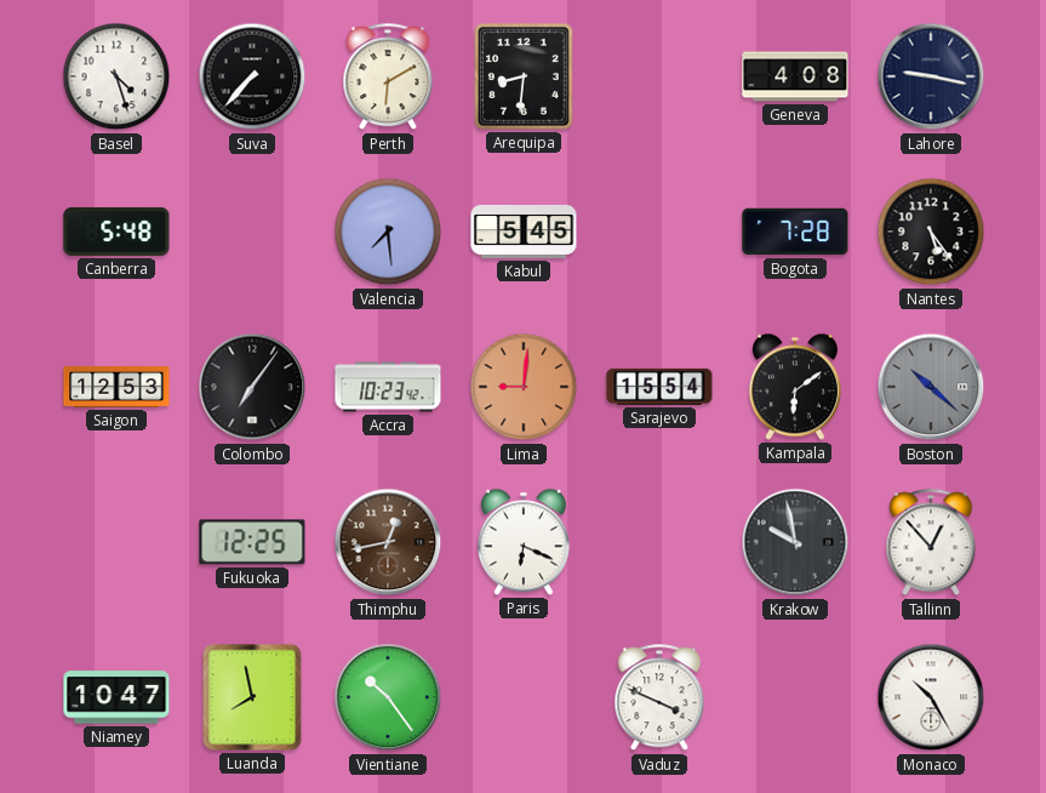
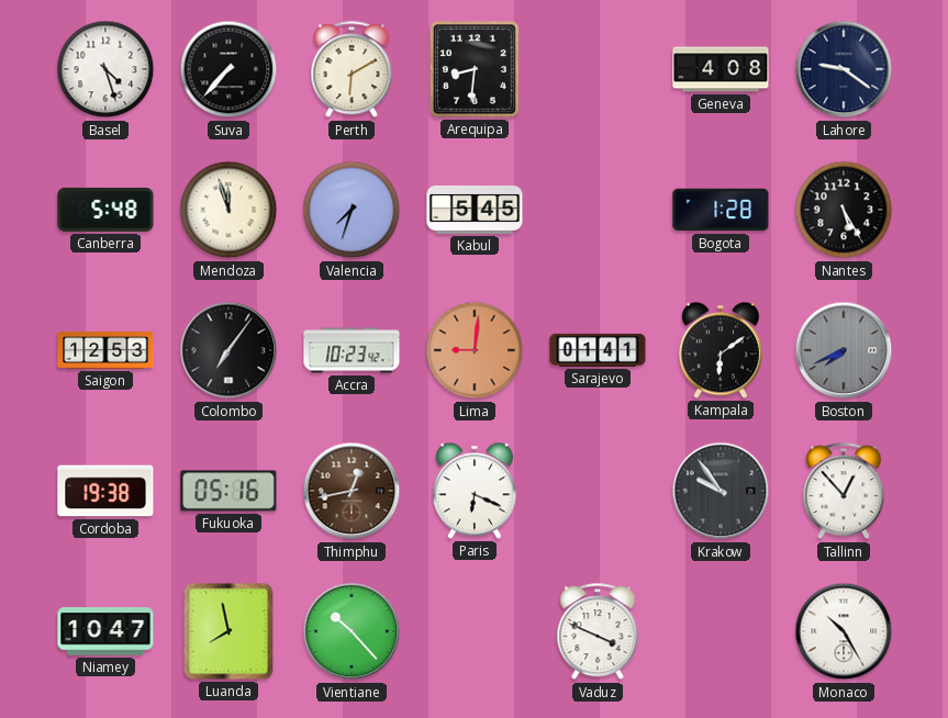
Lahore: 9:17 -> 9:21 (844, 69)
Mendoza: none -> 11:57 (228, 210)
Valencia: 7:29 -> 7:33 (352, 210)
Bogota: 7:28 -> 1:28 (721, 210)
Nantes: 5:24 -> 5:25 (844, 210)
Sarajevo: 15:54 -> 01:41 (598, 350)
Boston: 10:22 -> 7:41 (844, 350)
Cordoba: none -> 19:38 (105, 491)
Fukuoka: 12:25 -> 05:16 (228, 491)
Krakow: 9:58 -> 9:54 (721, 491)
Vientiane: 10:24 -> 10:23 (352, 631)
